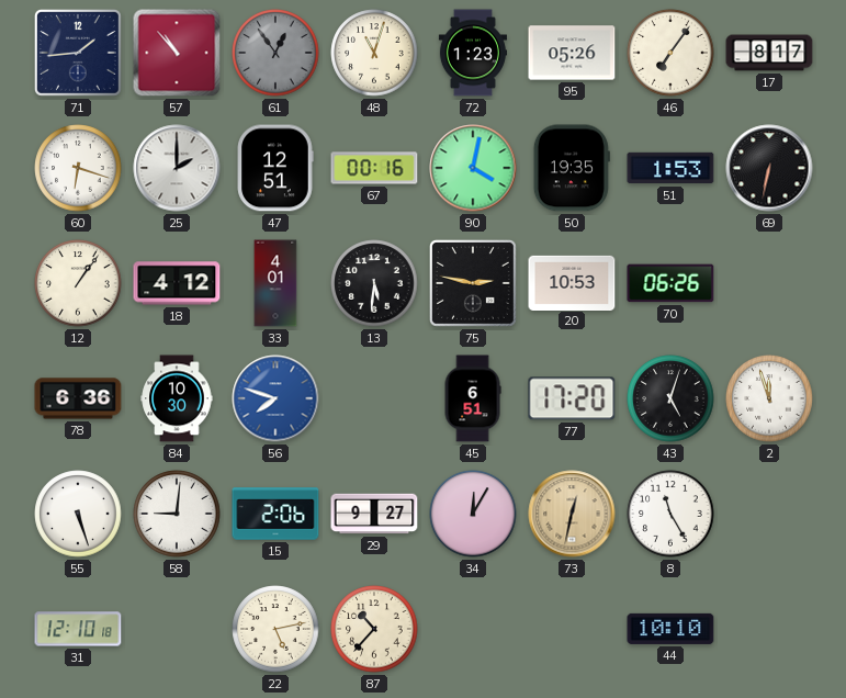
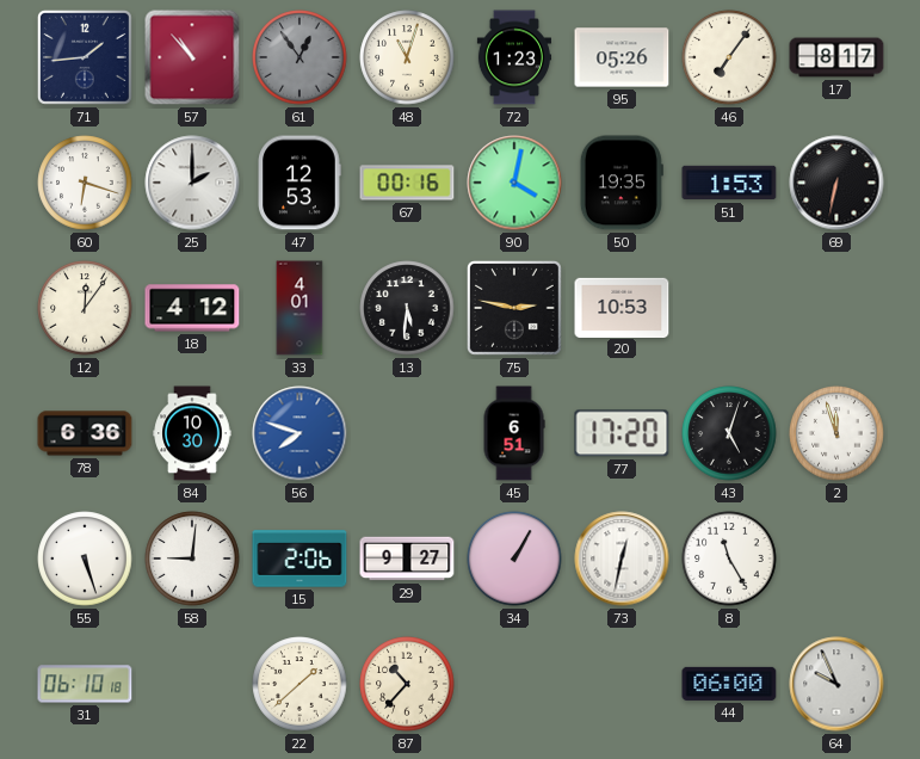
47: 12:51 -> 12:53 (300, 183)
12: 1:06 -> 12:06 (85, 308)
70: 06:26 -> none (670, 283)
34: 12:05 -> 1:05 (514, 559)
73 dial: champagne -> white (622, 559)
31: 12:10 -> 06:10 (85, 684)
22: 5:13 -> 1:38 (300, 684)
44: 10:10 -> 06:00 (729, 684)
64: none -> 9:56 (836, 684)
